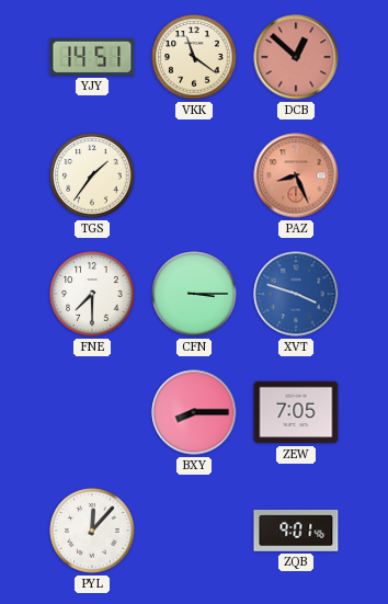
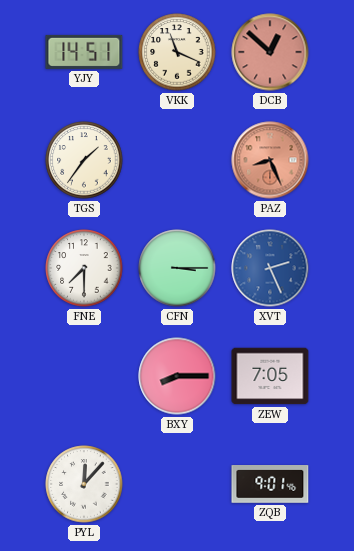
VKK: 11:21 -> 11:19 (177, 52)
XVT: 3:48 -> 2:26 (270, 268)
